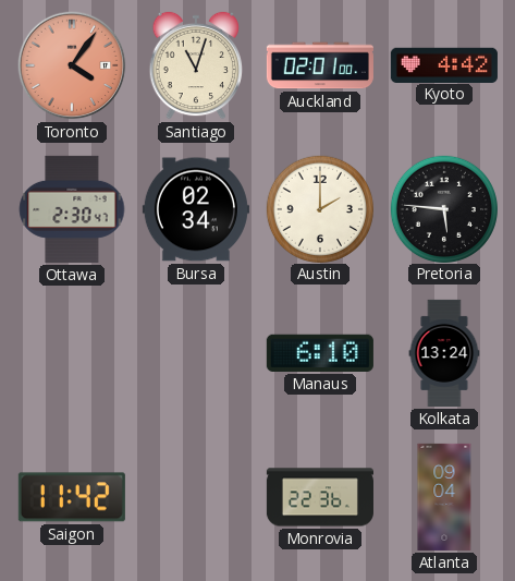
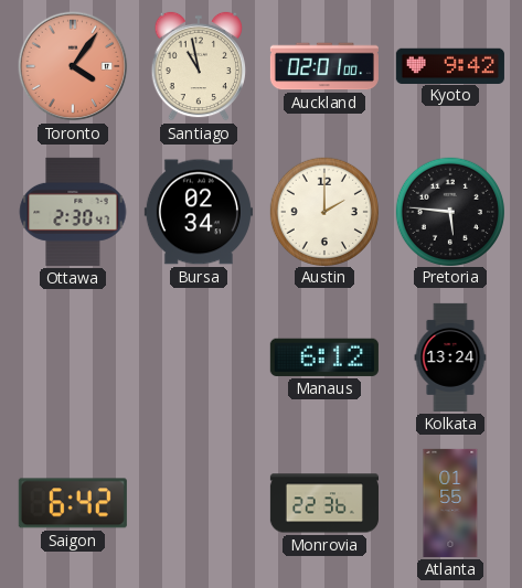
Santiago: 11:03 -> 10:58 (199, 66)
Kyoto: 4:42 -> 9:42 (450, 65)
Manaus: 6:10 -> 6:12 (324, 357)
Saigon: 11:42 -> 6:42 (73, 503)
Atlanta: 09:04 -> 01:55 (450, 503)
